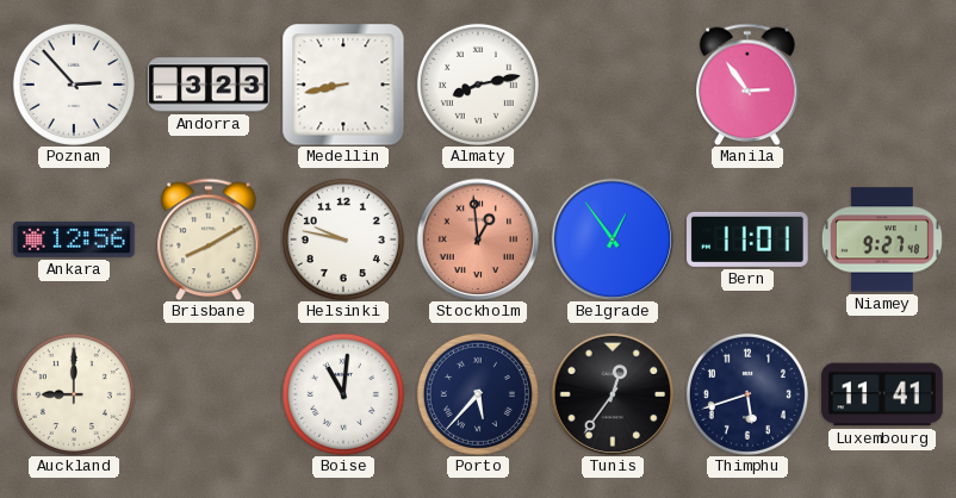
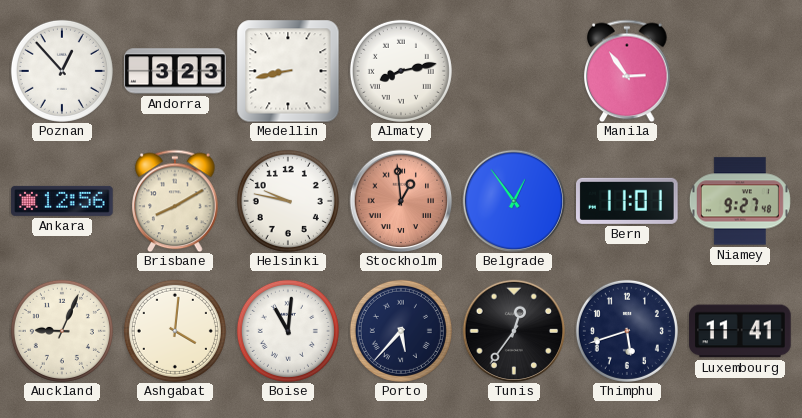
Poznan: 2:53 -> 12:53 (62, 71)
Auckland: 9:00 -> 9:04 (62, 331)
Ashgabat: none -> 4:01 (175, 331)
